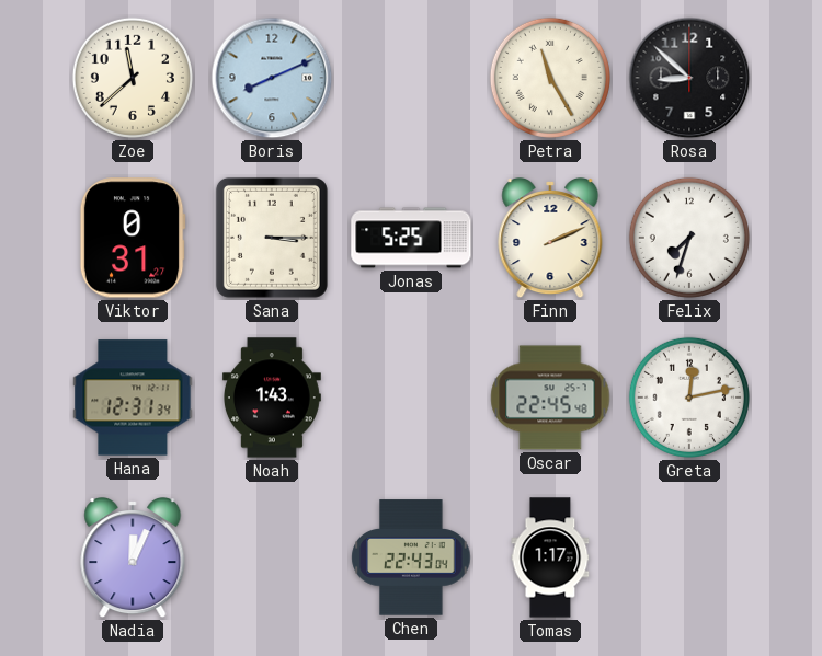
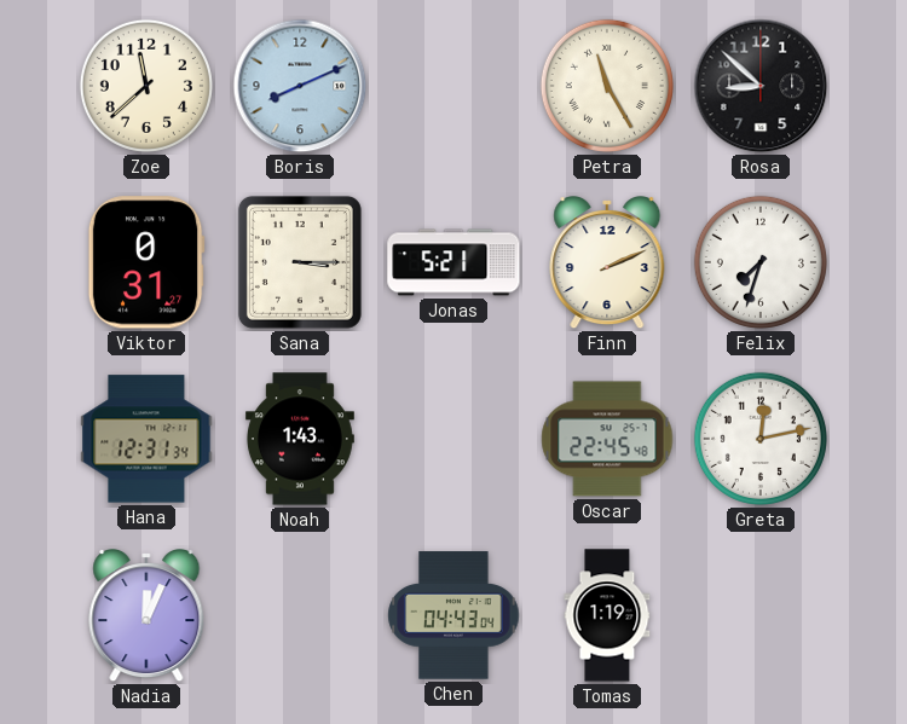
Jonas: 5:25 -> 5:21 (453, 262)
Chen: 22:43 -> 04:43 (453, 615)
Tomas: 1:17 -> 1:19 (607, 615)
